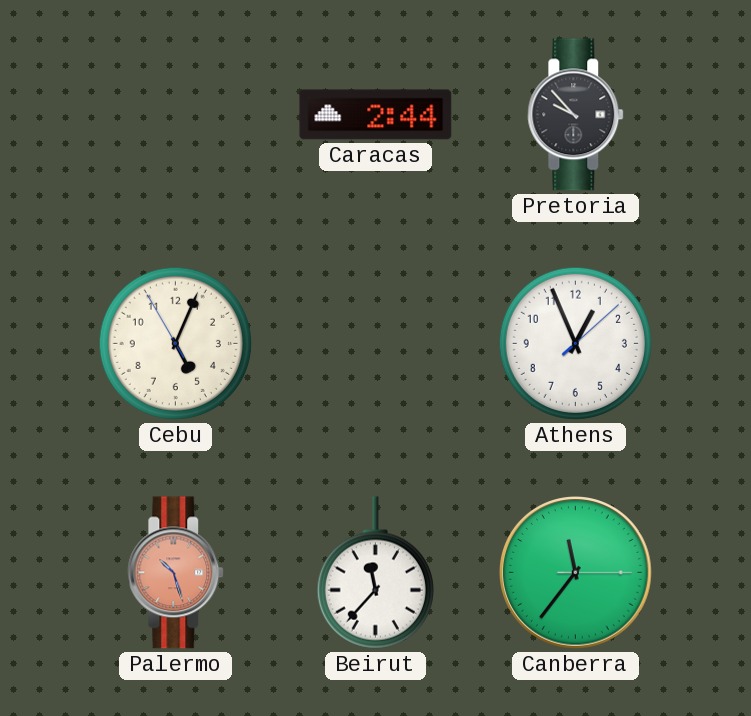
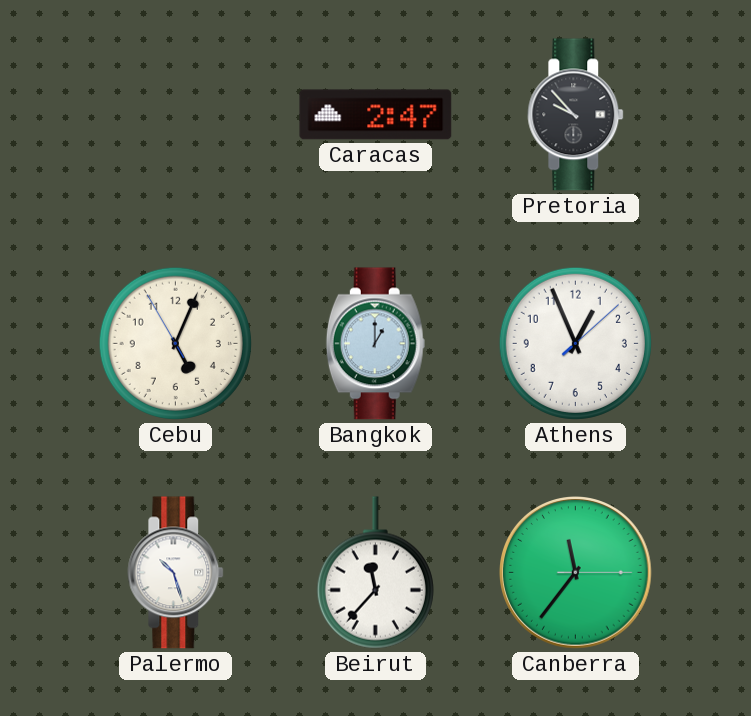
Caracas: 2:44 -> 2:47 (376, 115)
Bangkok: none -> 1:00 (375, 344)
Palermo dial: salmon -> white (176, 573)
